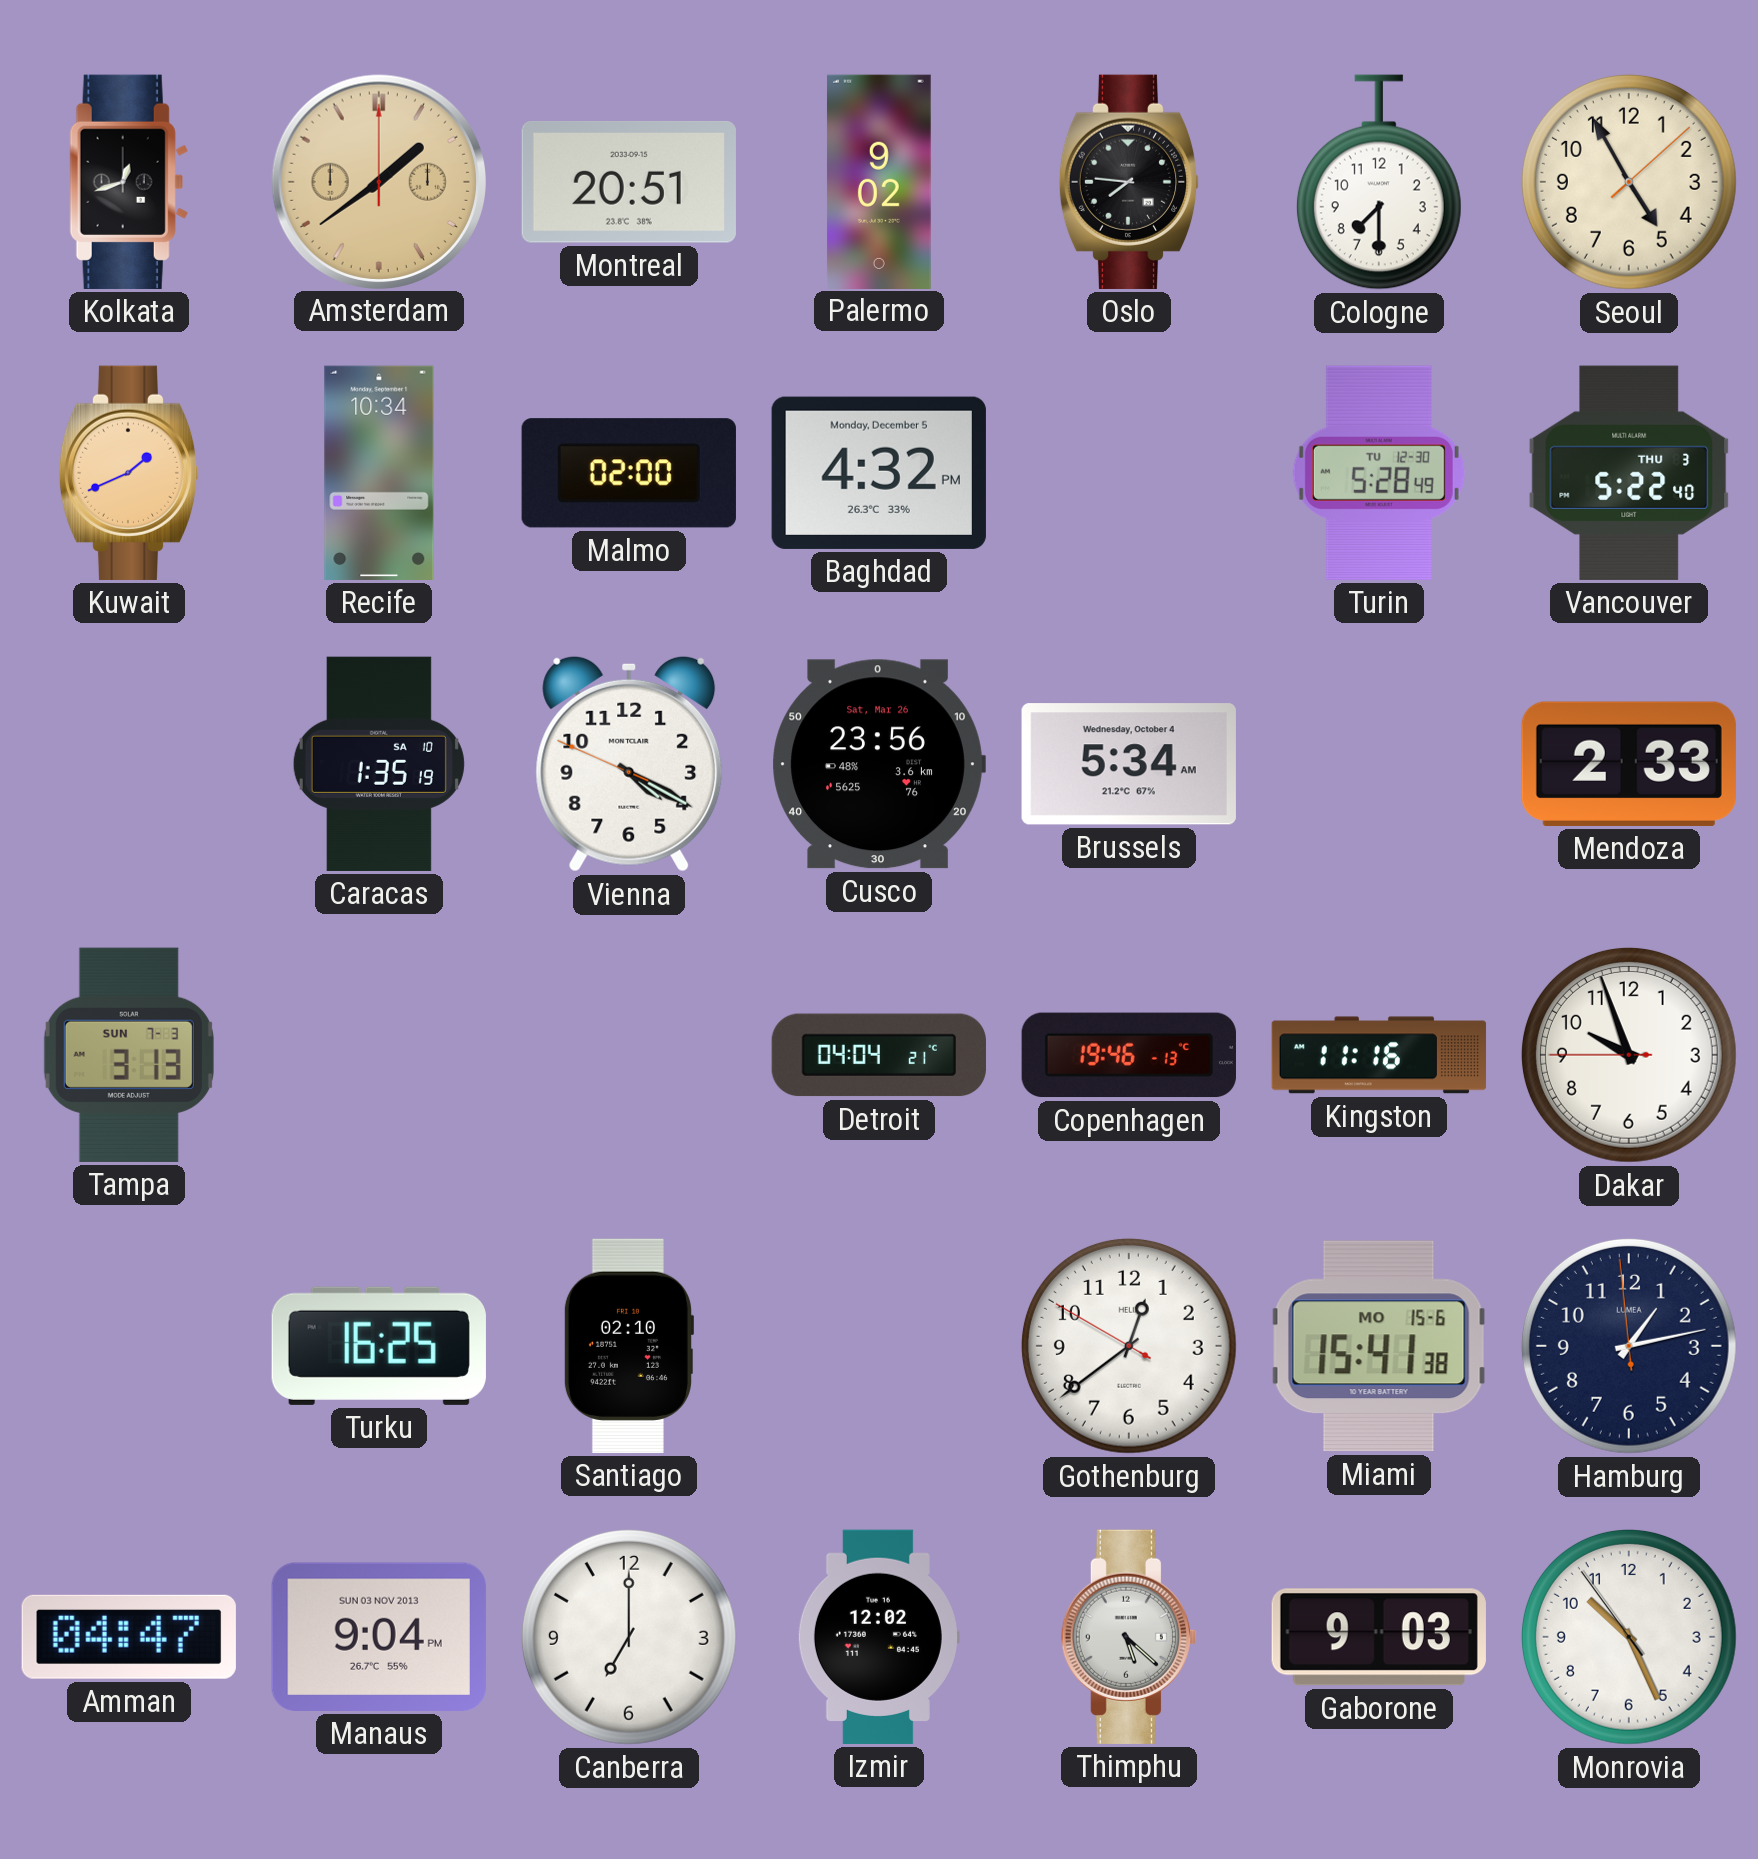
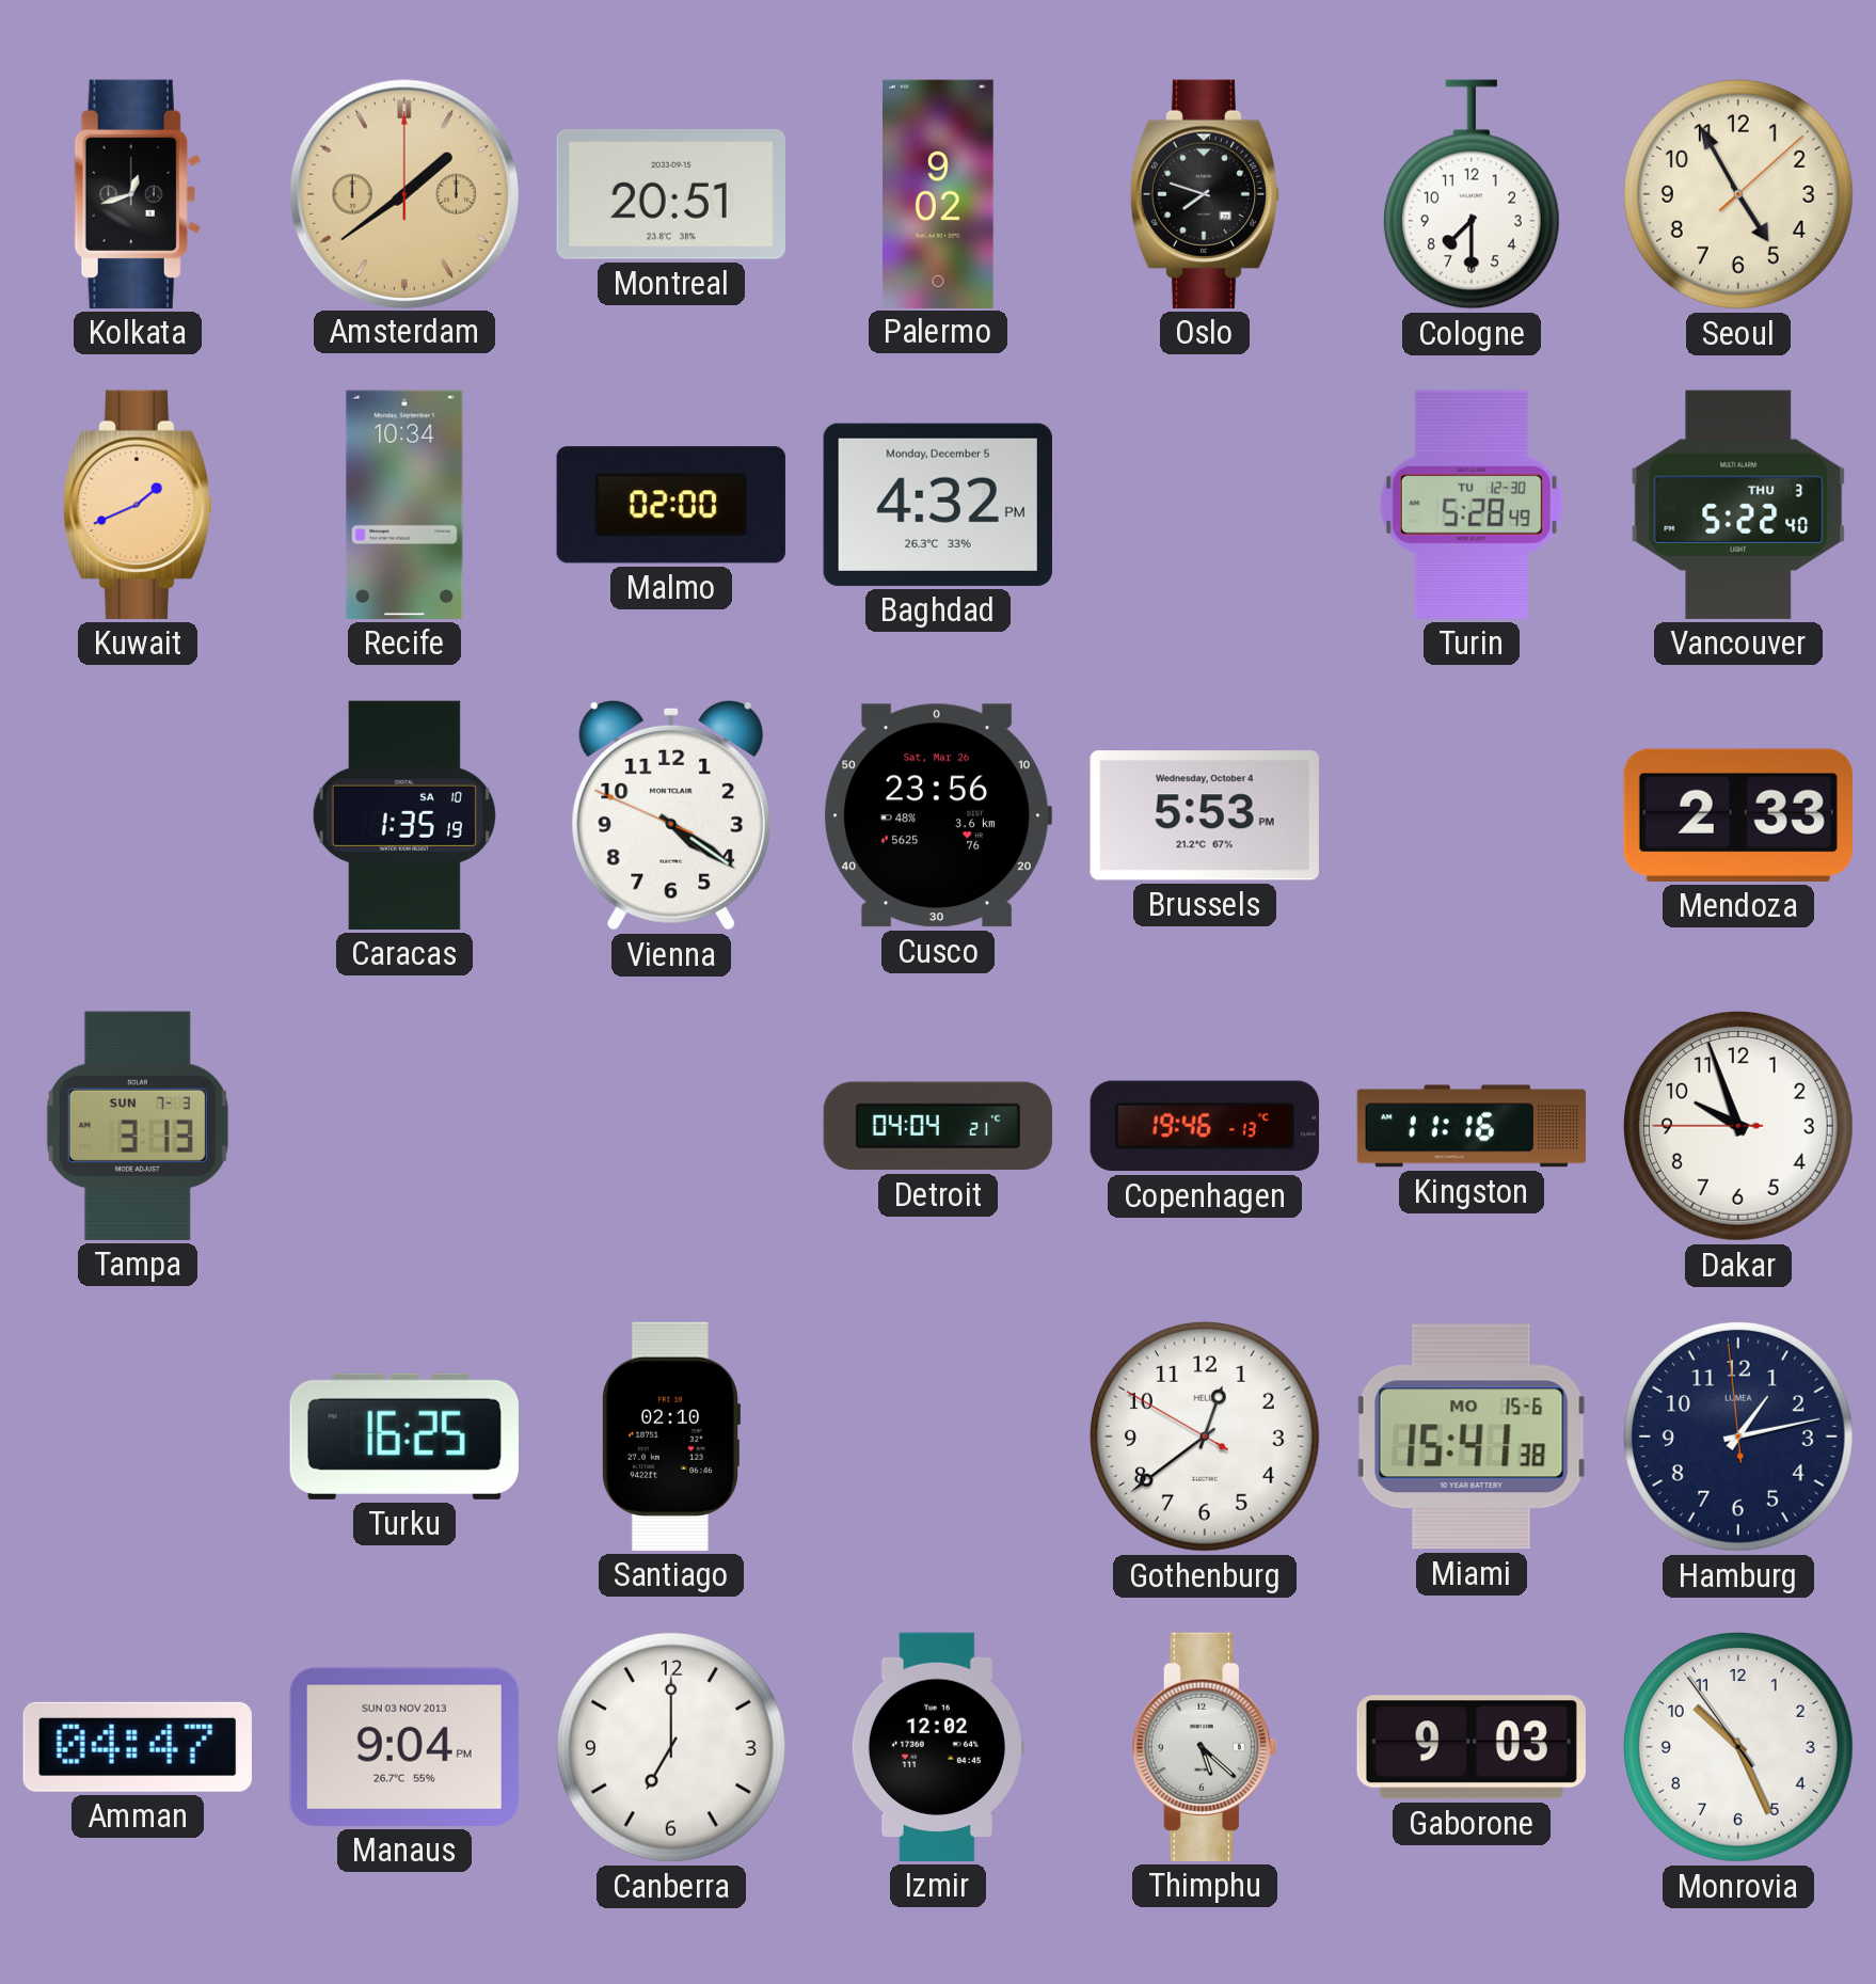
Oslo: 7:46 -> 7:48 (1205, 194)
Vienna: 4:19 -> 4:20 (671, 815)
Brussels: 5:34 -> 5:53 (1205, 815)
